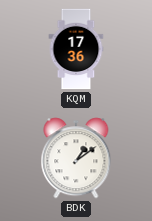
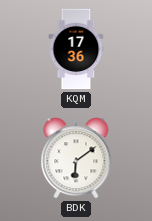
BDK: 1:09 -> 6:09 (76, 158)
